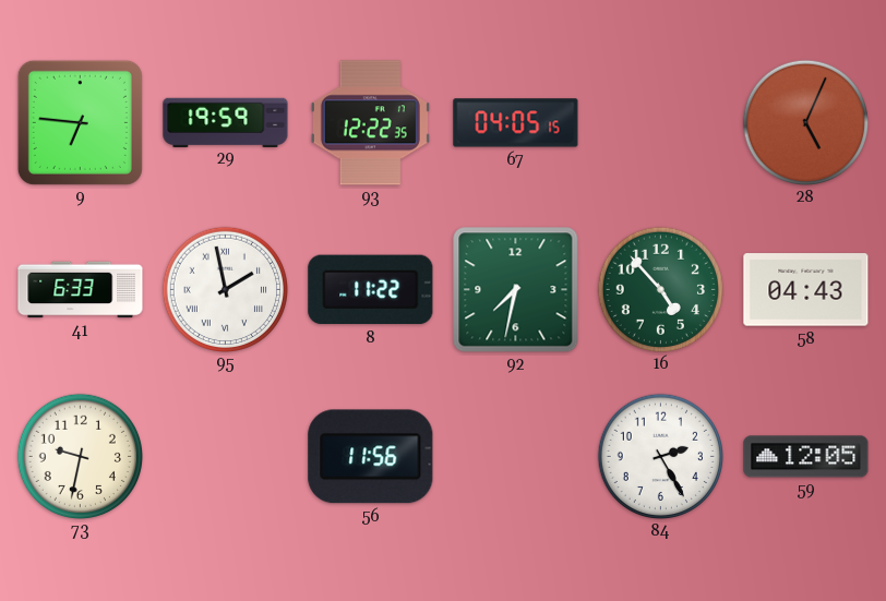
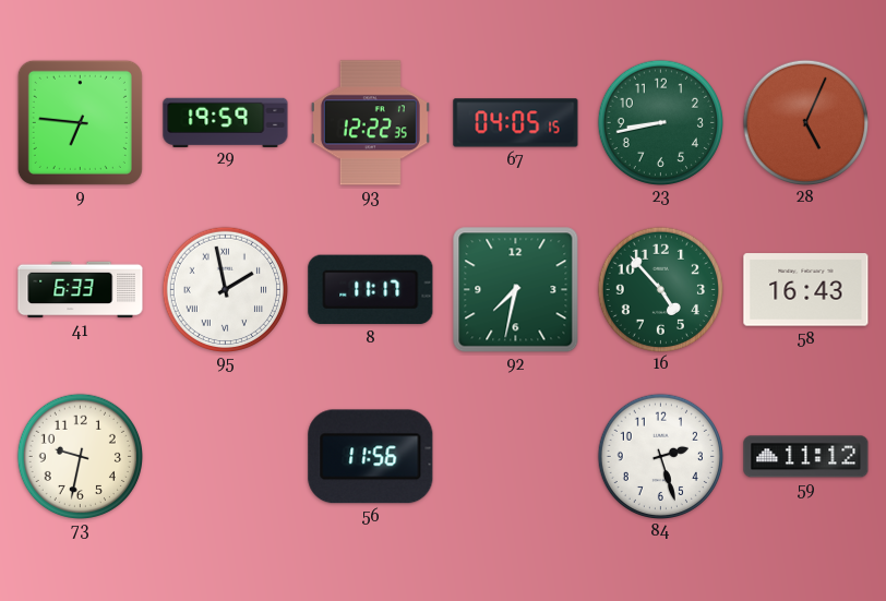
23: none -> 8:43 (660, 122)
8: 11:22 -> 11:17 (371, 290)
58: 04:43 -> 16:43 (806, 290)
84: 2:25 -> 2:27 (660, 456)
59: 12:05 -> 11:12 (806, 457)
